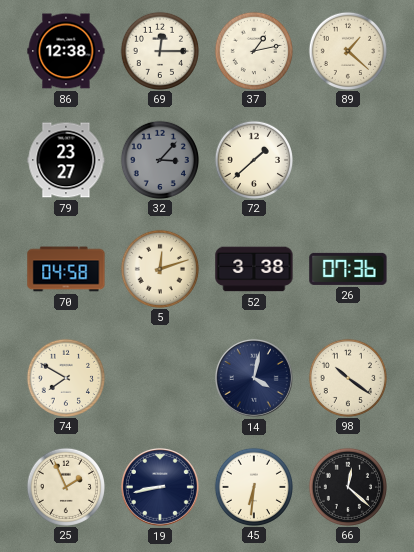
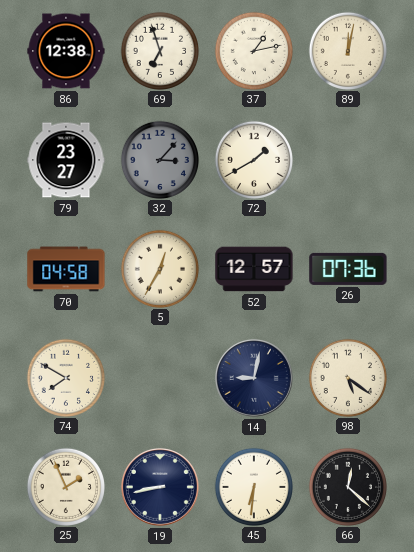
69: 12:15 -> 6:57 (159, 50)
89: 1:22 -> 12:02 (347, 50)
72: 1:38 -> 1:40 (253, 159)
5: 12:12 -> 12:35 (159, 268)
52: 3:38 -> 12:57 (254, 269)
14: 4:02 -> 9:02 (254, 378)
98: 10:21 -> 5:21 (347, 377)
